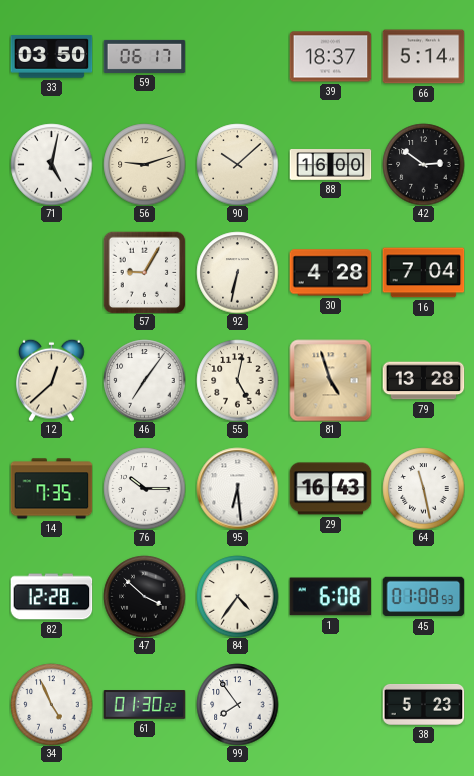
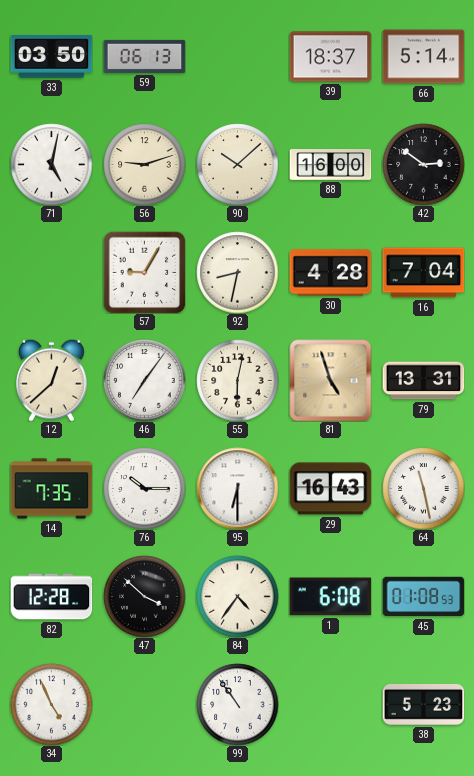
59: 06:17 -> 06:13 (144, 56)
92: 6:32 -> 8:32 (237, 272)
55: 5:02 -> 6:02 (237, 380)
79: 13:28 -> 13:31 (423, 381)
95: 6:29 -> 6:30 (237, 488)
61: 01:30 -> none (144, 705)
99: 7:54 -> 10:54 (237, 704)
